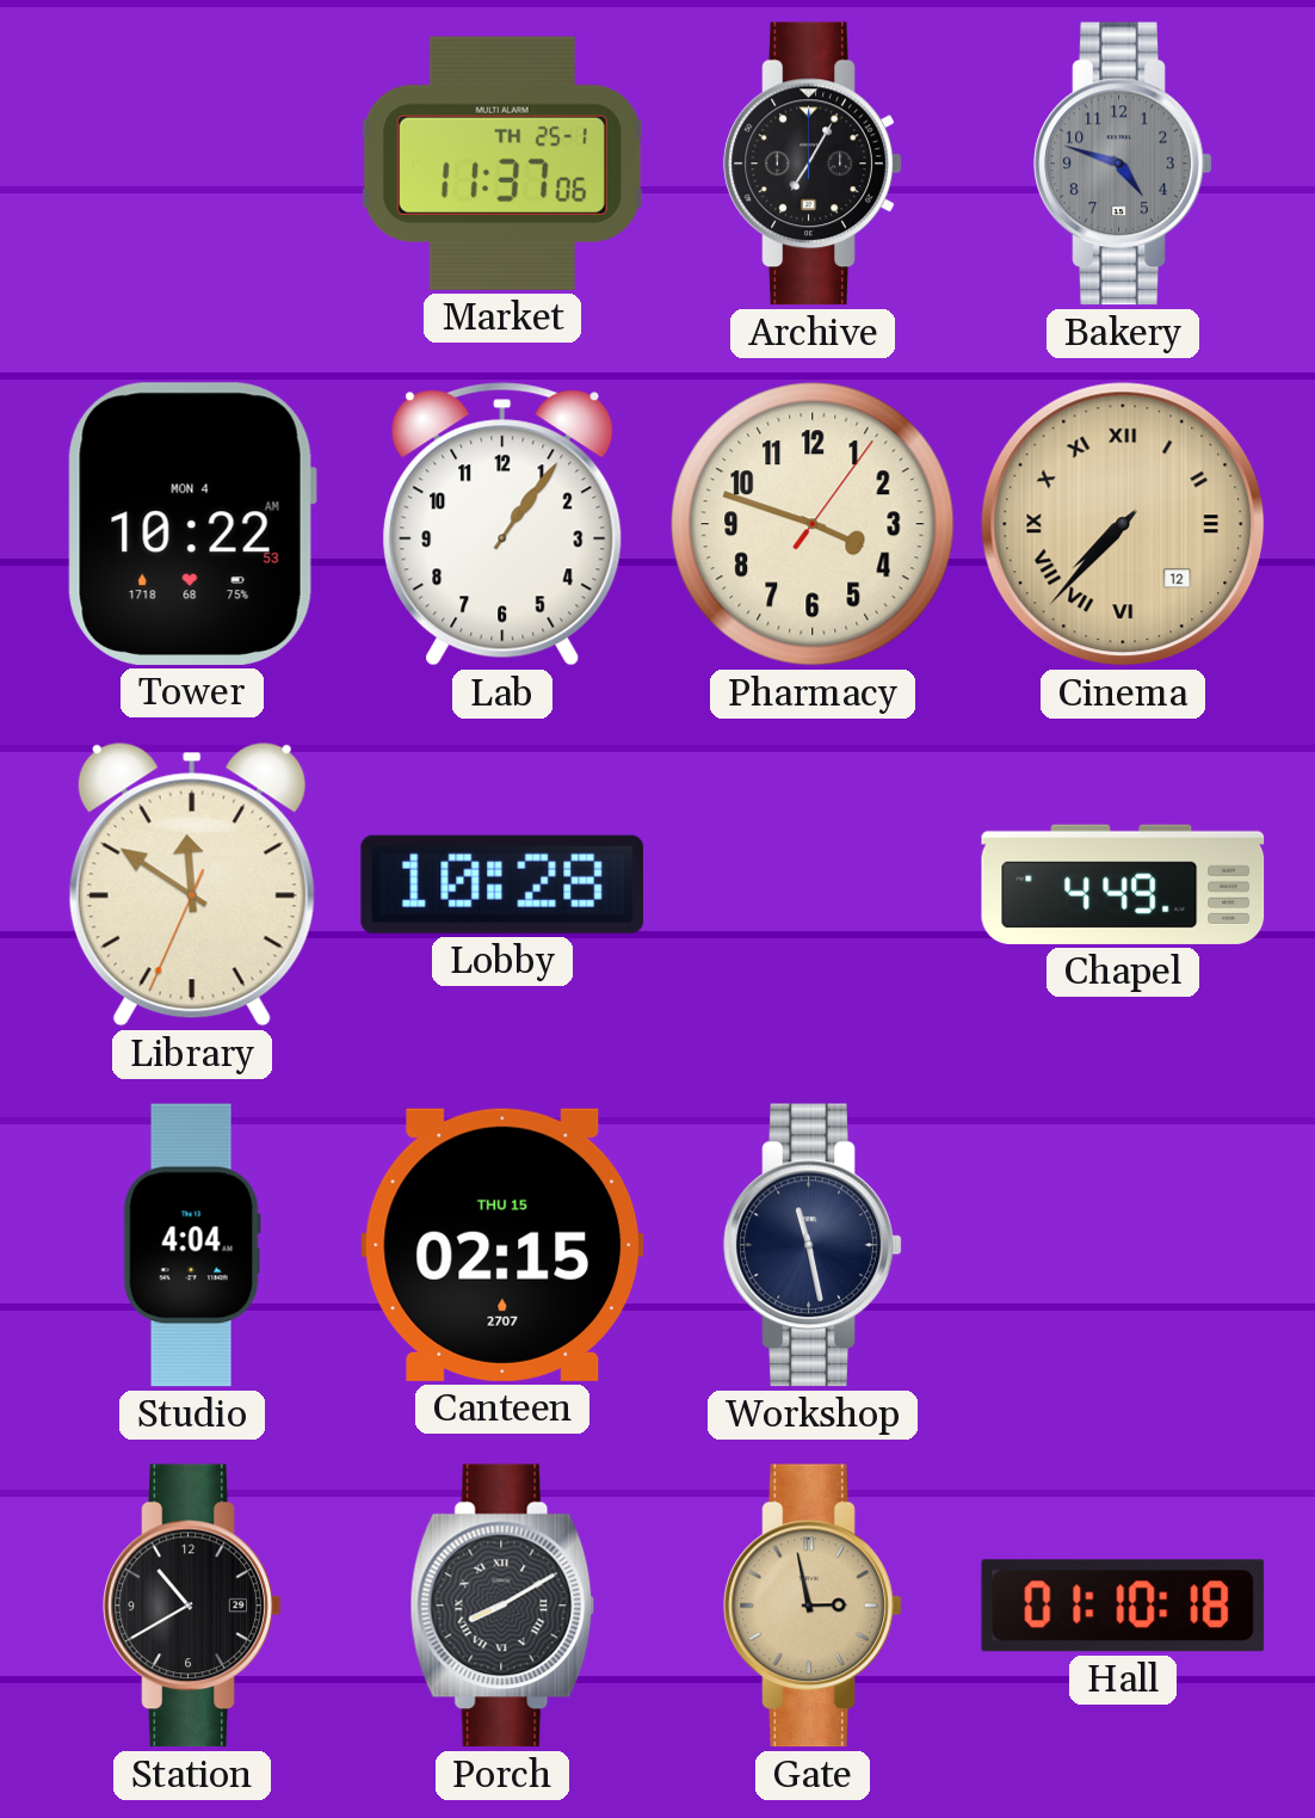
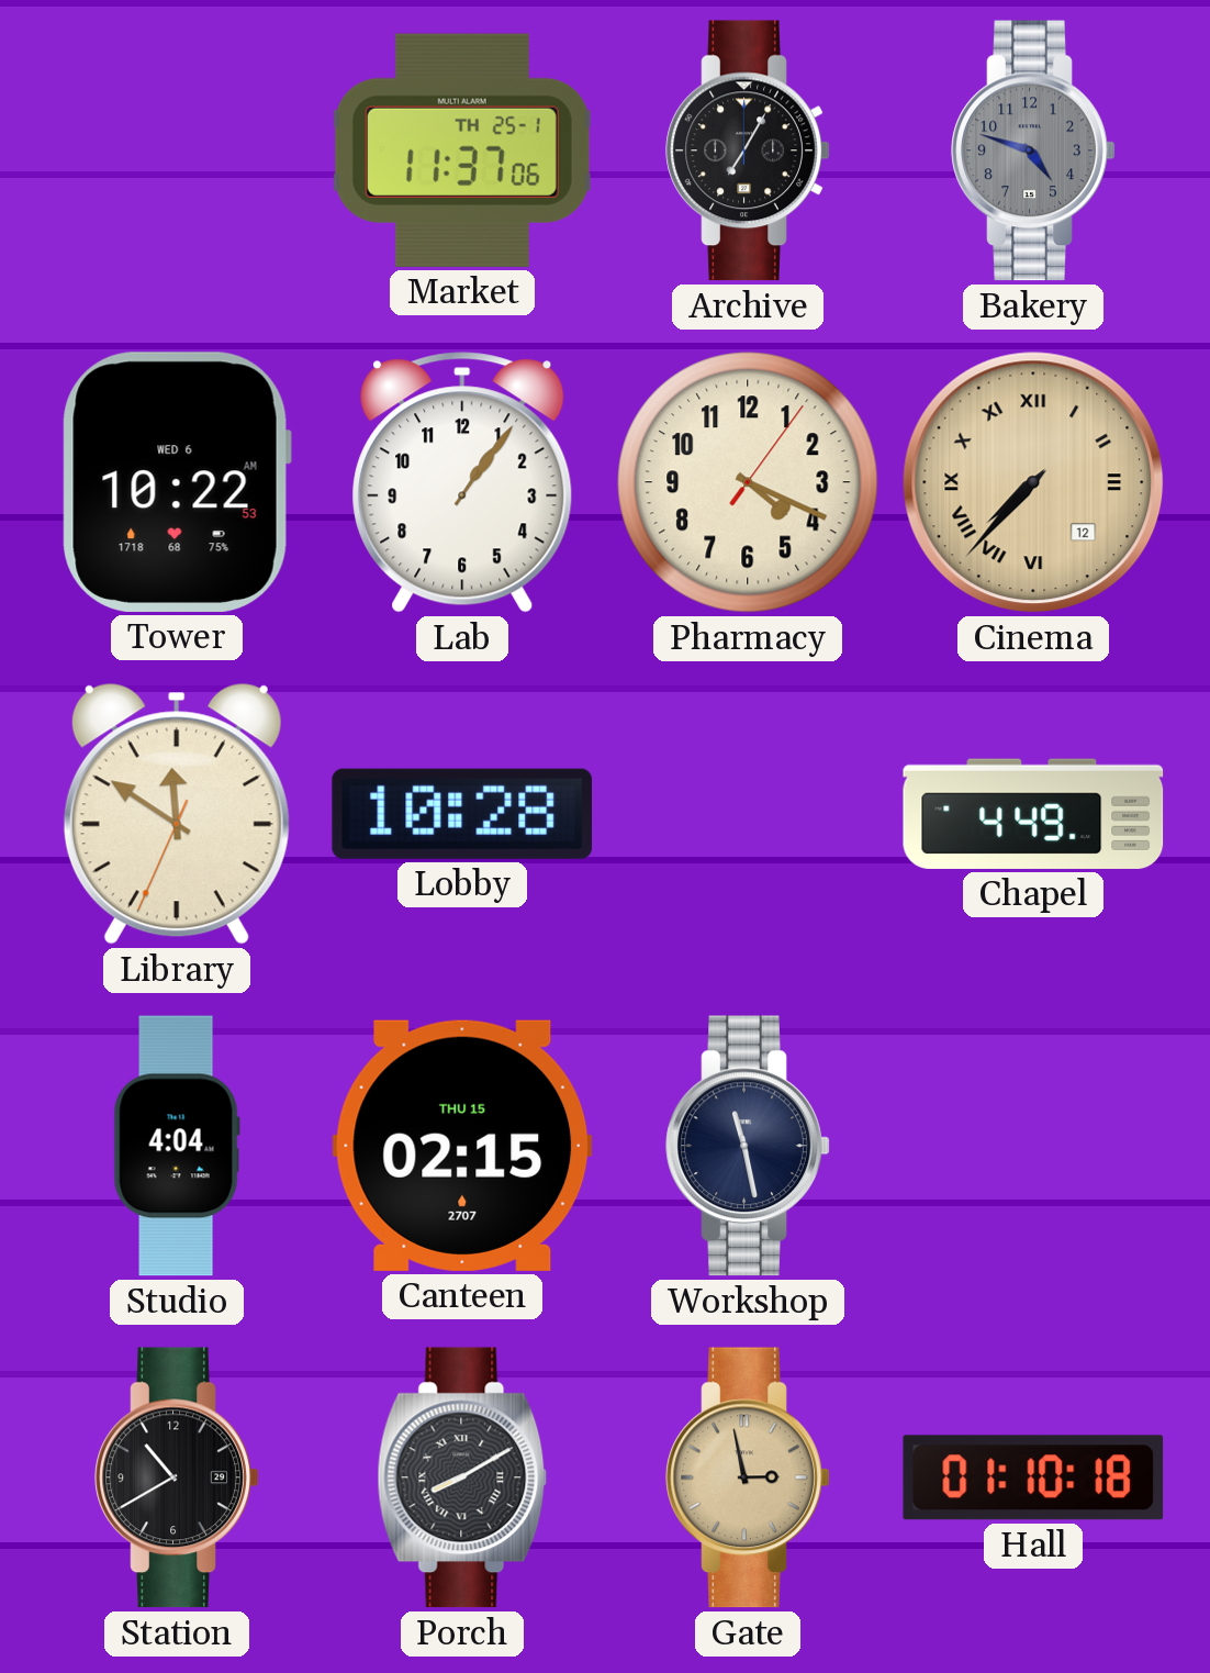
Tower date: MON 4 -> WED 6 (177, 482)
Pharmacy: 3:48 -> 4:19 (748, 482)
